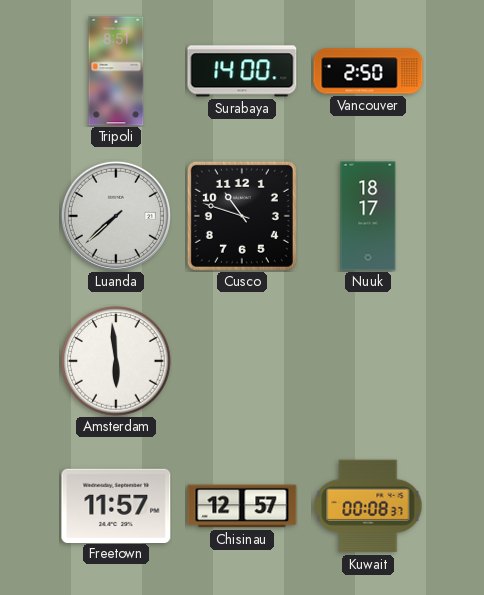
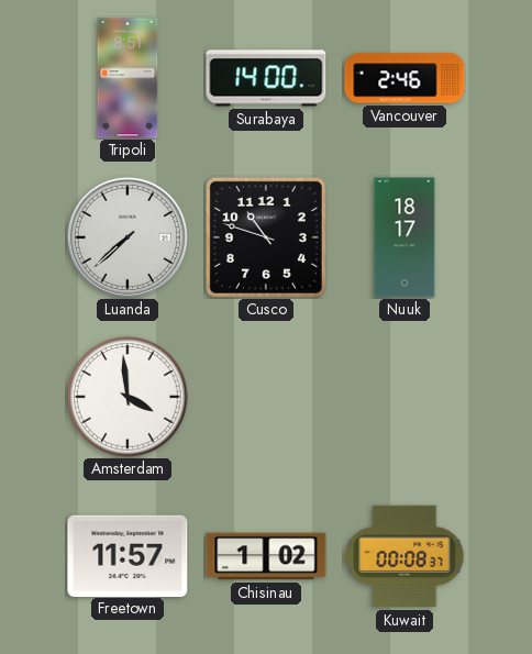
Vancouver: 2:50 -> 2:46 (404, 78)
Amsterdam: 5:59 -> 3:59 (128, 397)
Chisinau: 12:57 -> 1:02 (266, 556)
